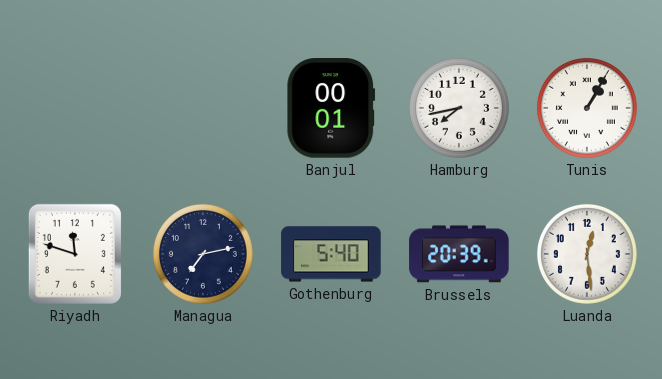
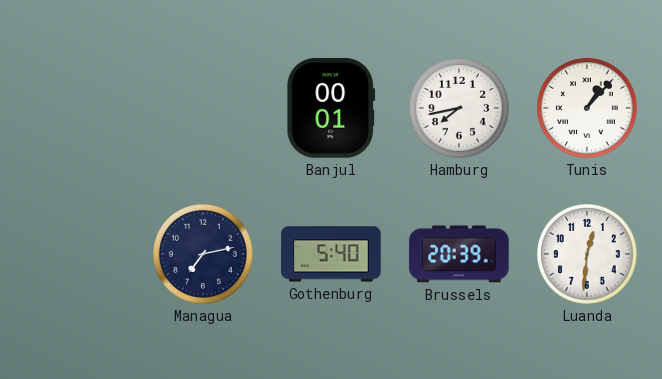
Tunis: 1:05 -> 1:07 (587, 108)
Riyadh: 11:48 -> none (75, 254)
Luanda: 12:29 -> 12:31 (587, 254)
